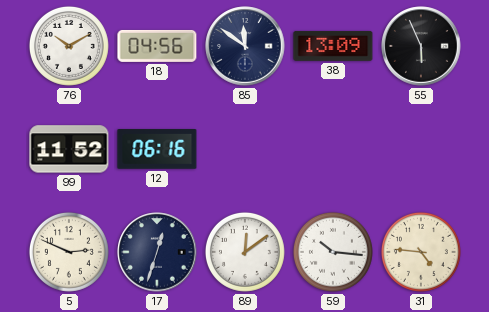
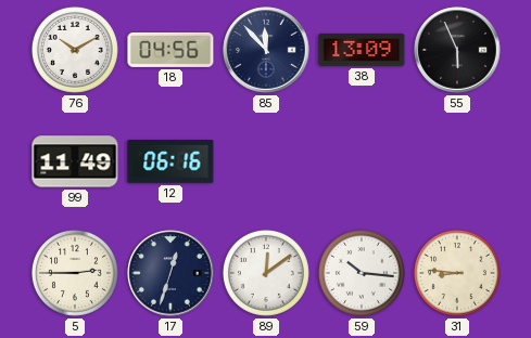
85: 11:51 -> 11:53 (266, 50)
99: 11:52 -> 11:49 (75, 161)
5: 2:49 -> 2:45 (75, 273)
31: 4:46 -> 8:46 (457, 273)
